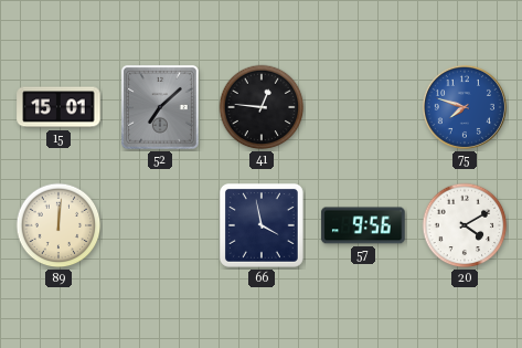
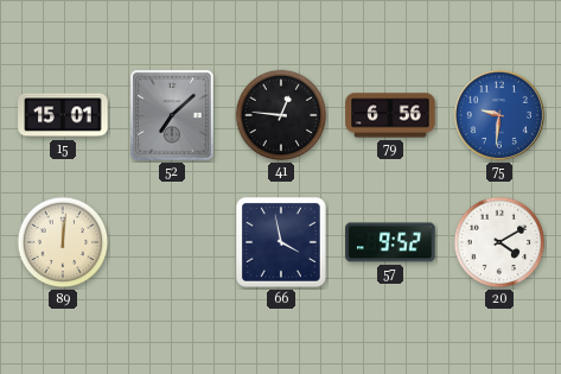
79: none -> 6:56 (390, 115)
75: 7:48 -> 9:31 (499, 115)
57: 9:56 -> 9:52 (390, 242)
